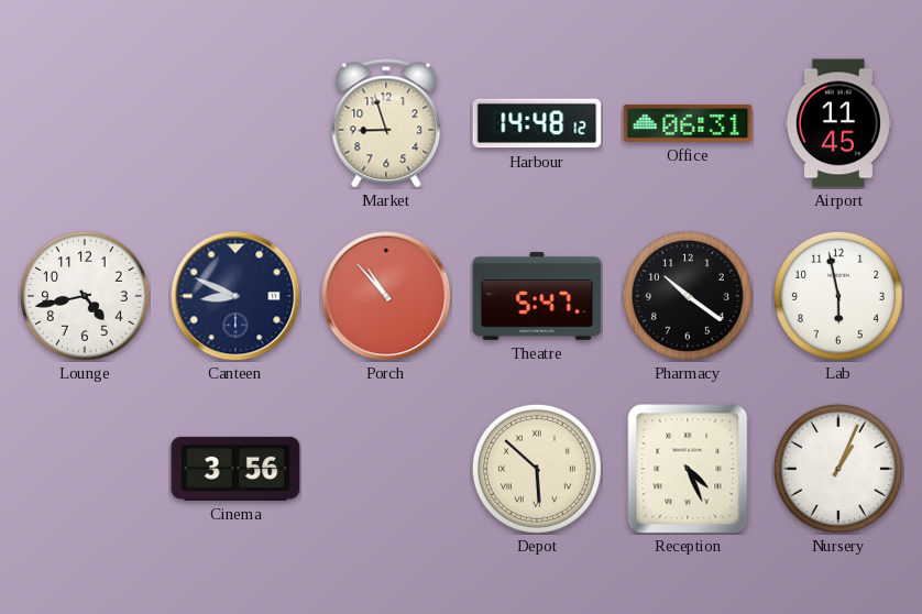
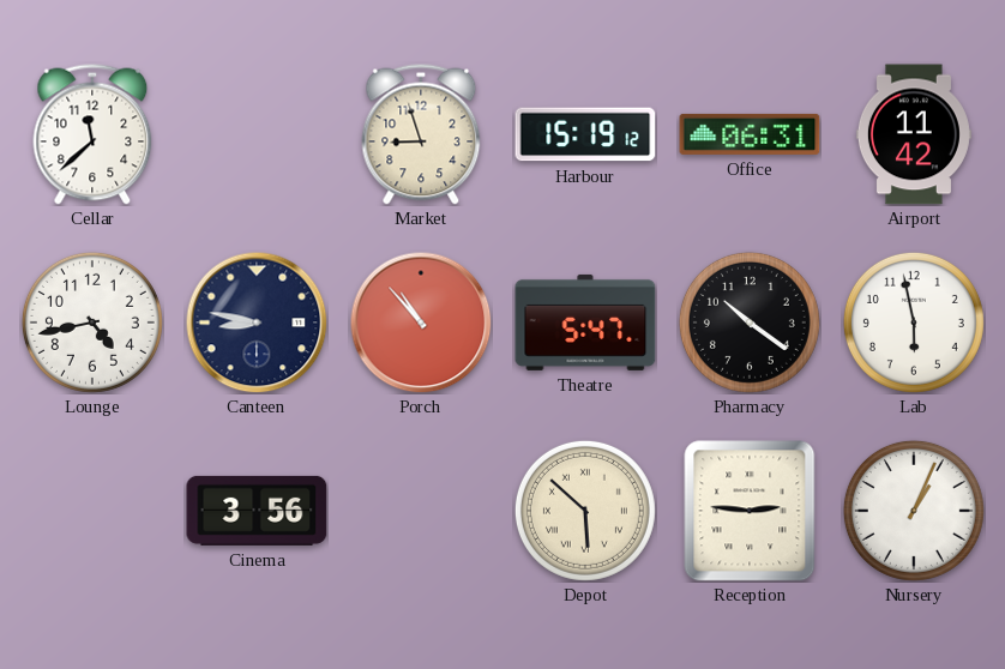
Cellar: none -> 11:38 (92, 134)
Harbour: 14:48 -> 15:19 (585, 134)
Airport: 11:45 -> 11:42 (914, 134)
Canteen: 8:49 -> 8:47 (257, 323)
Reception: 4:26 -> 2:46 (750, 511)
